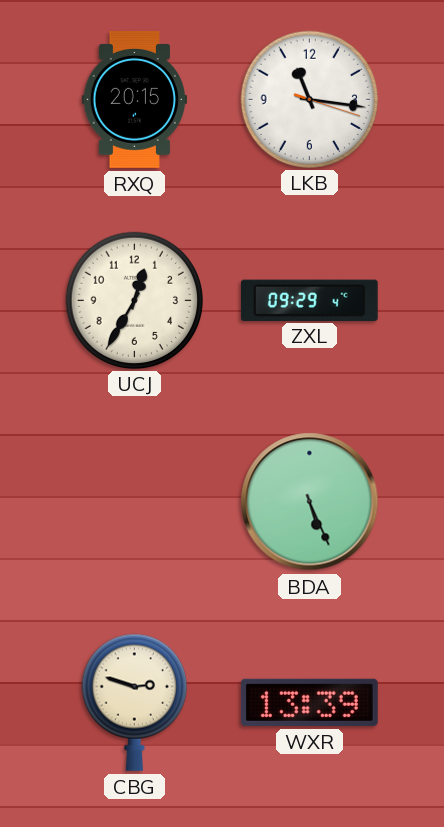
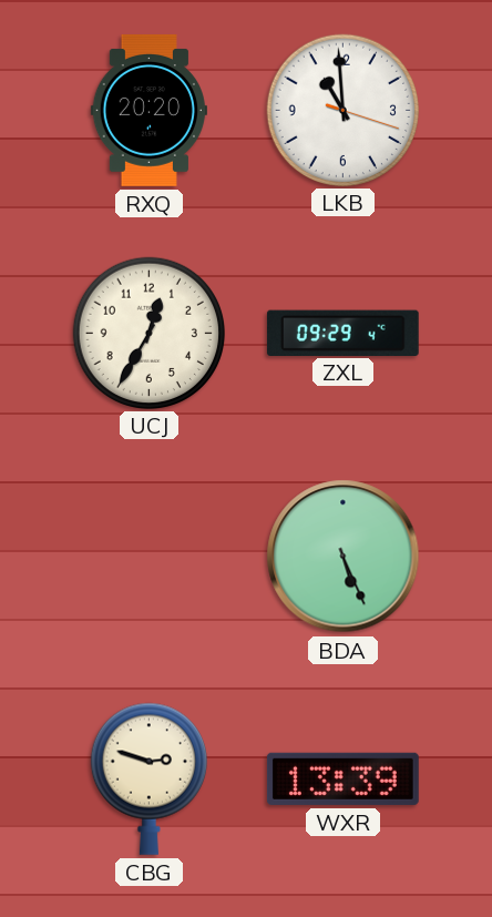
RXQ: 20:15 -> 20:20 (148, 110)
LKB: 11:16 -> 10:59 (342, 110)
